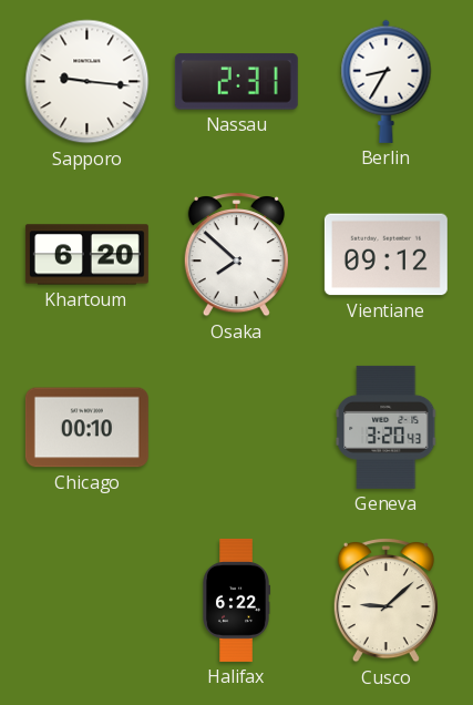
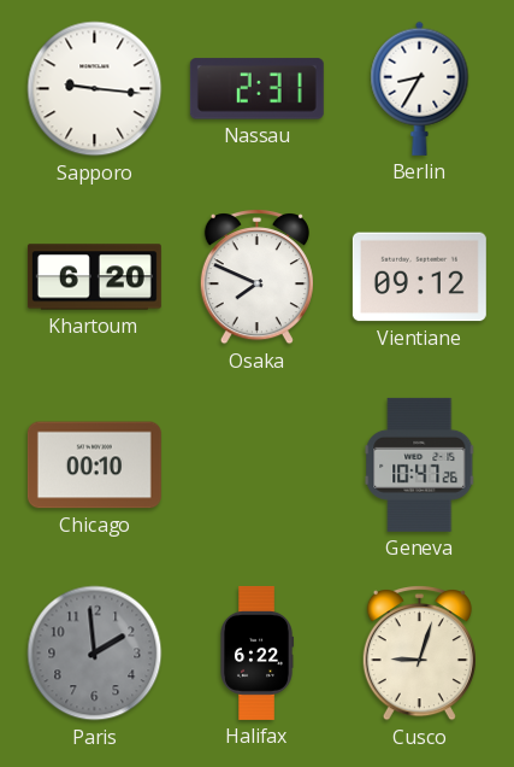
Osaka: 7:52 -> 7:49 (256, 277)
Geneva: 3:20 -> 10:47 (420, 464)
Paris: none -> 1:59 (95, 654)
Cusco: 9:08 -> 9:03 (419, 654)
